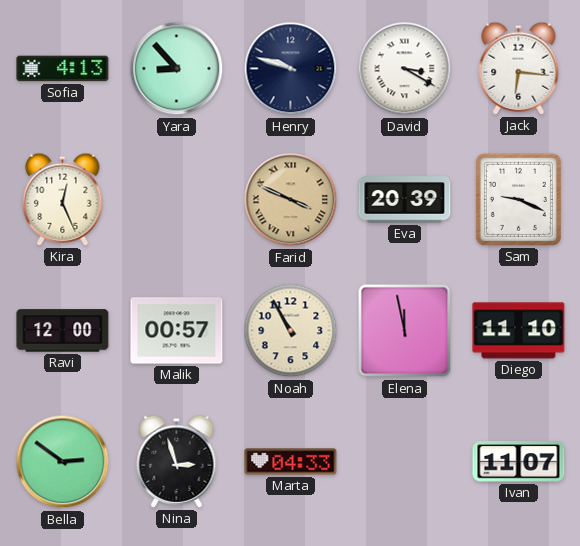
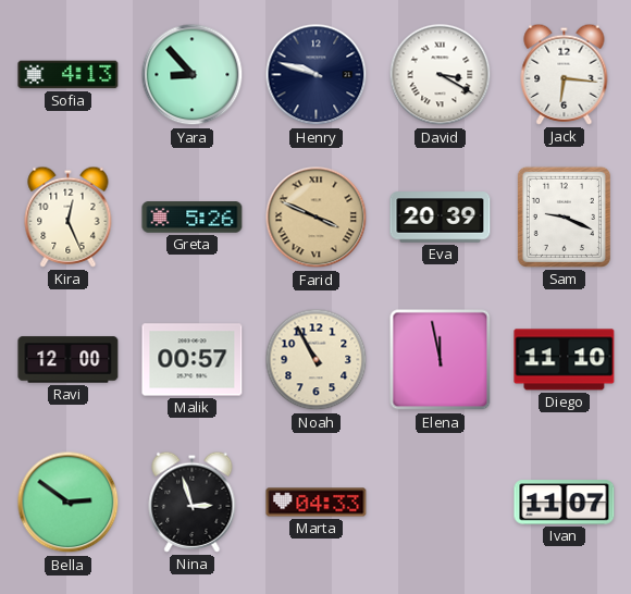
Greta: none -> 5:26 (193, 218)
